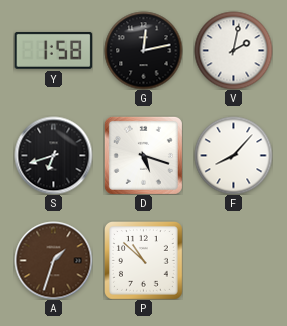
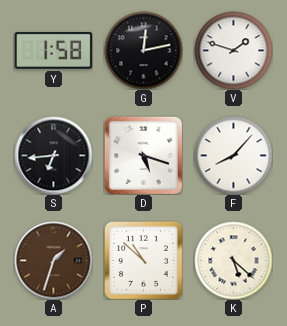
V: 2:02 -> 1:48 (233, 50)
S: 6:42 -> 6:44 (53, 155)
K: none -> 5:22 (233, 260)
